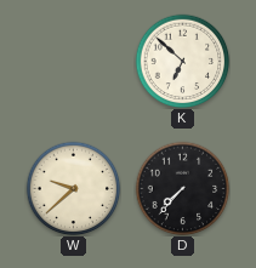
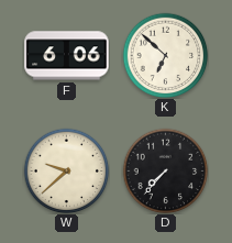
F: none -> 6:06 (67, 56)
